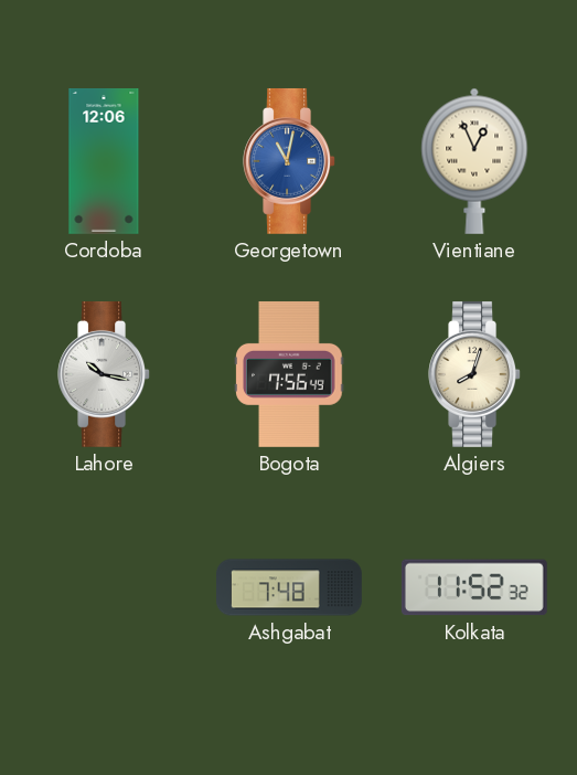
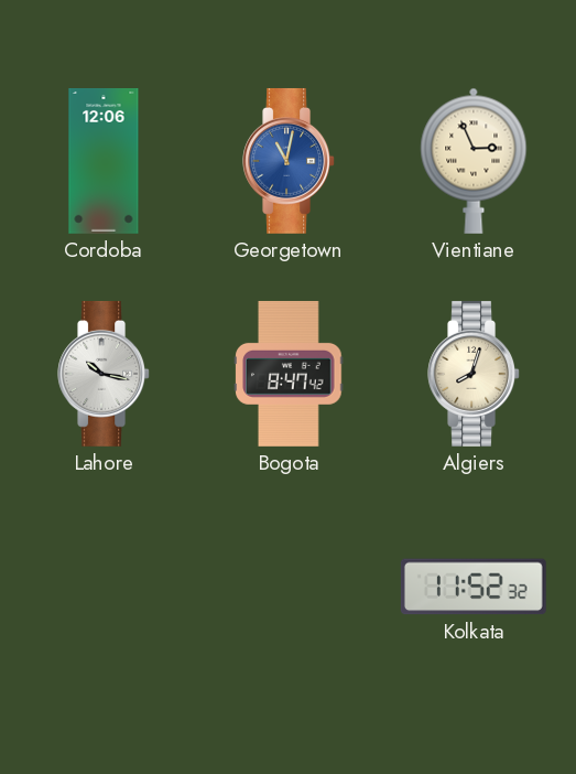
Vientiane: 12:56 -> 2:56 (474, 161)
Bogota: 7:56 -> 8:47 (289, 374)
Ashgabat: 7:48 -> none (290, 587)
